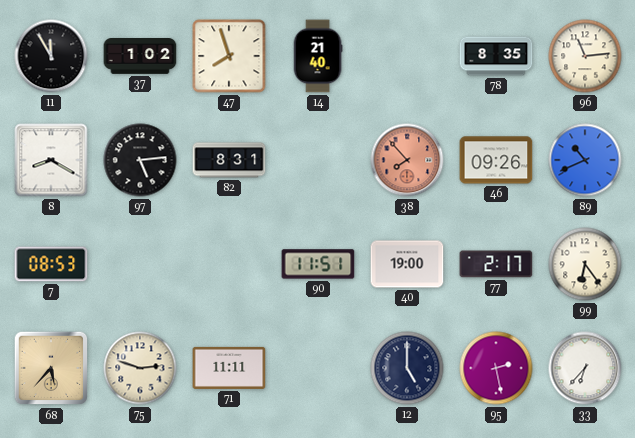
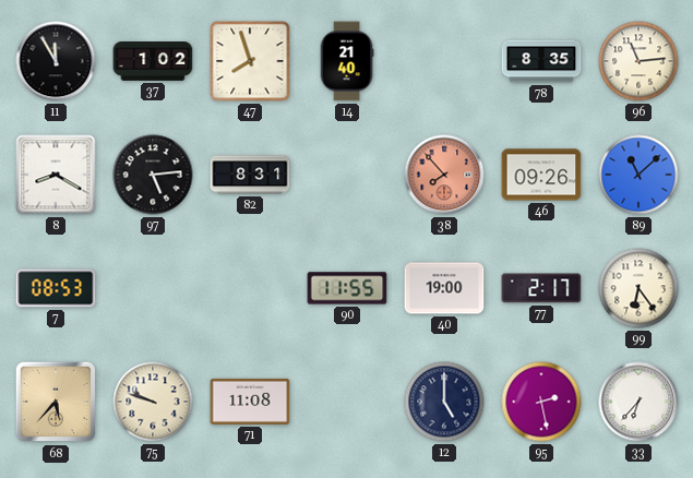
89: 10:41 -> 11:08 (638, 175)
90: 11:51 -> 11:55 (347, 288)
75: 2:48 -> 9:48 (153, 402)
71: 11:11 -> 11:08 (250, 402)
